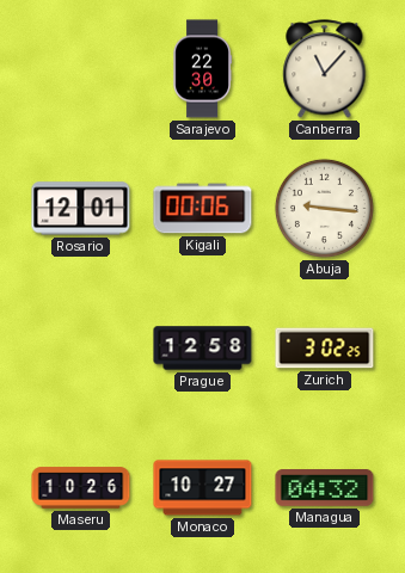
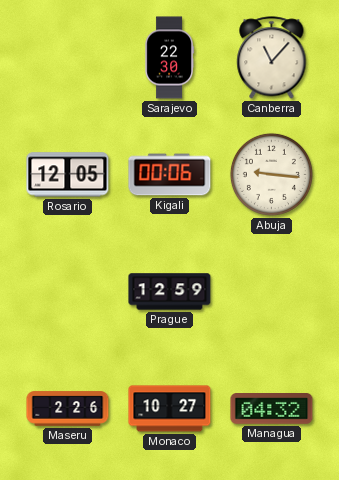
Rosario: 12:01 -> 12:05 (68, 175)
Prague: 12:58 -> 12:59 (170, 292)
Zurich: 3:02 -> none (325, 349)
Maseru: 10:26 -> 2:26 (68, 409)
